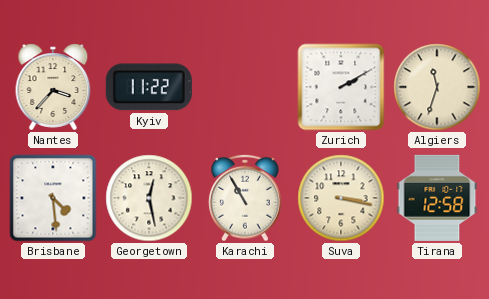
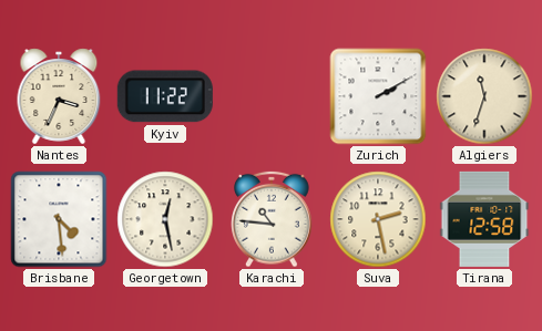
Nantes: 3:37 -> 3:34 (59, 96)
Karachi: 10:55 -> 10:46 (272, 219)
Suva: 3:17 -> 2:28 (378, 219)
